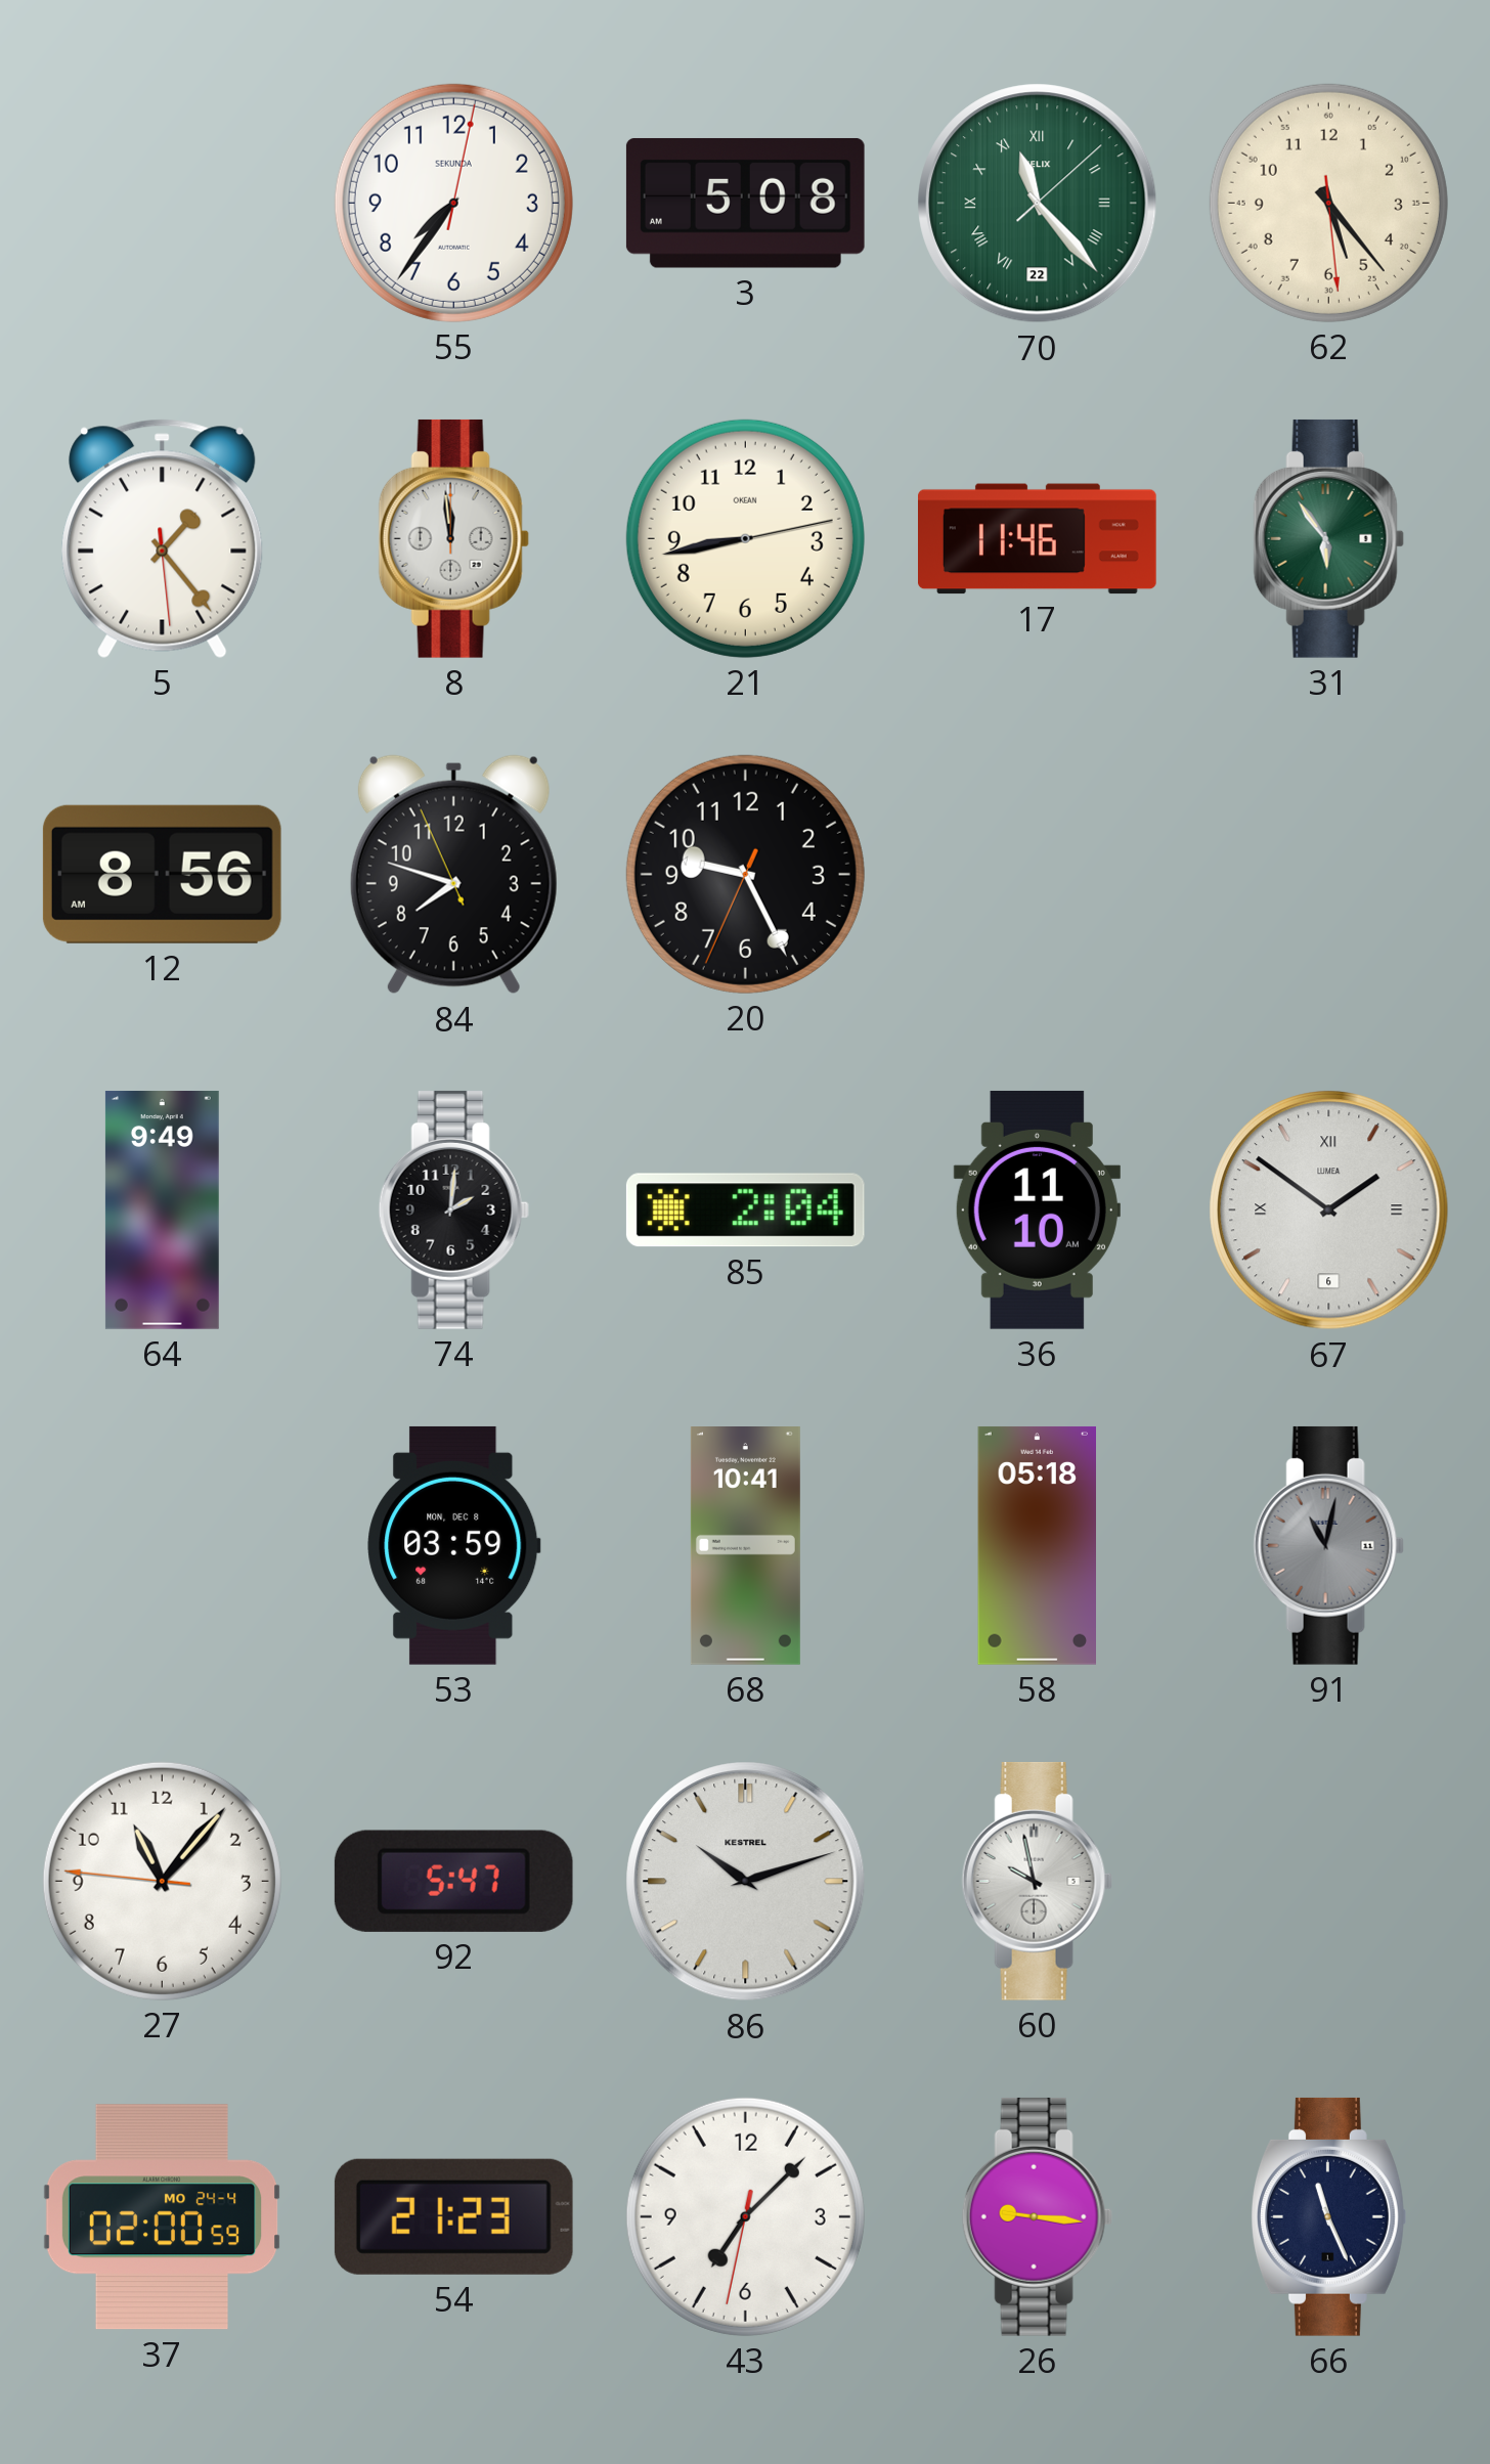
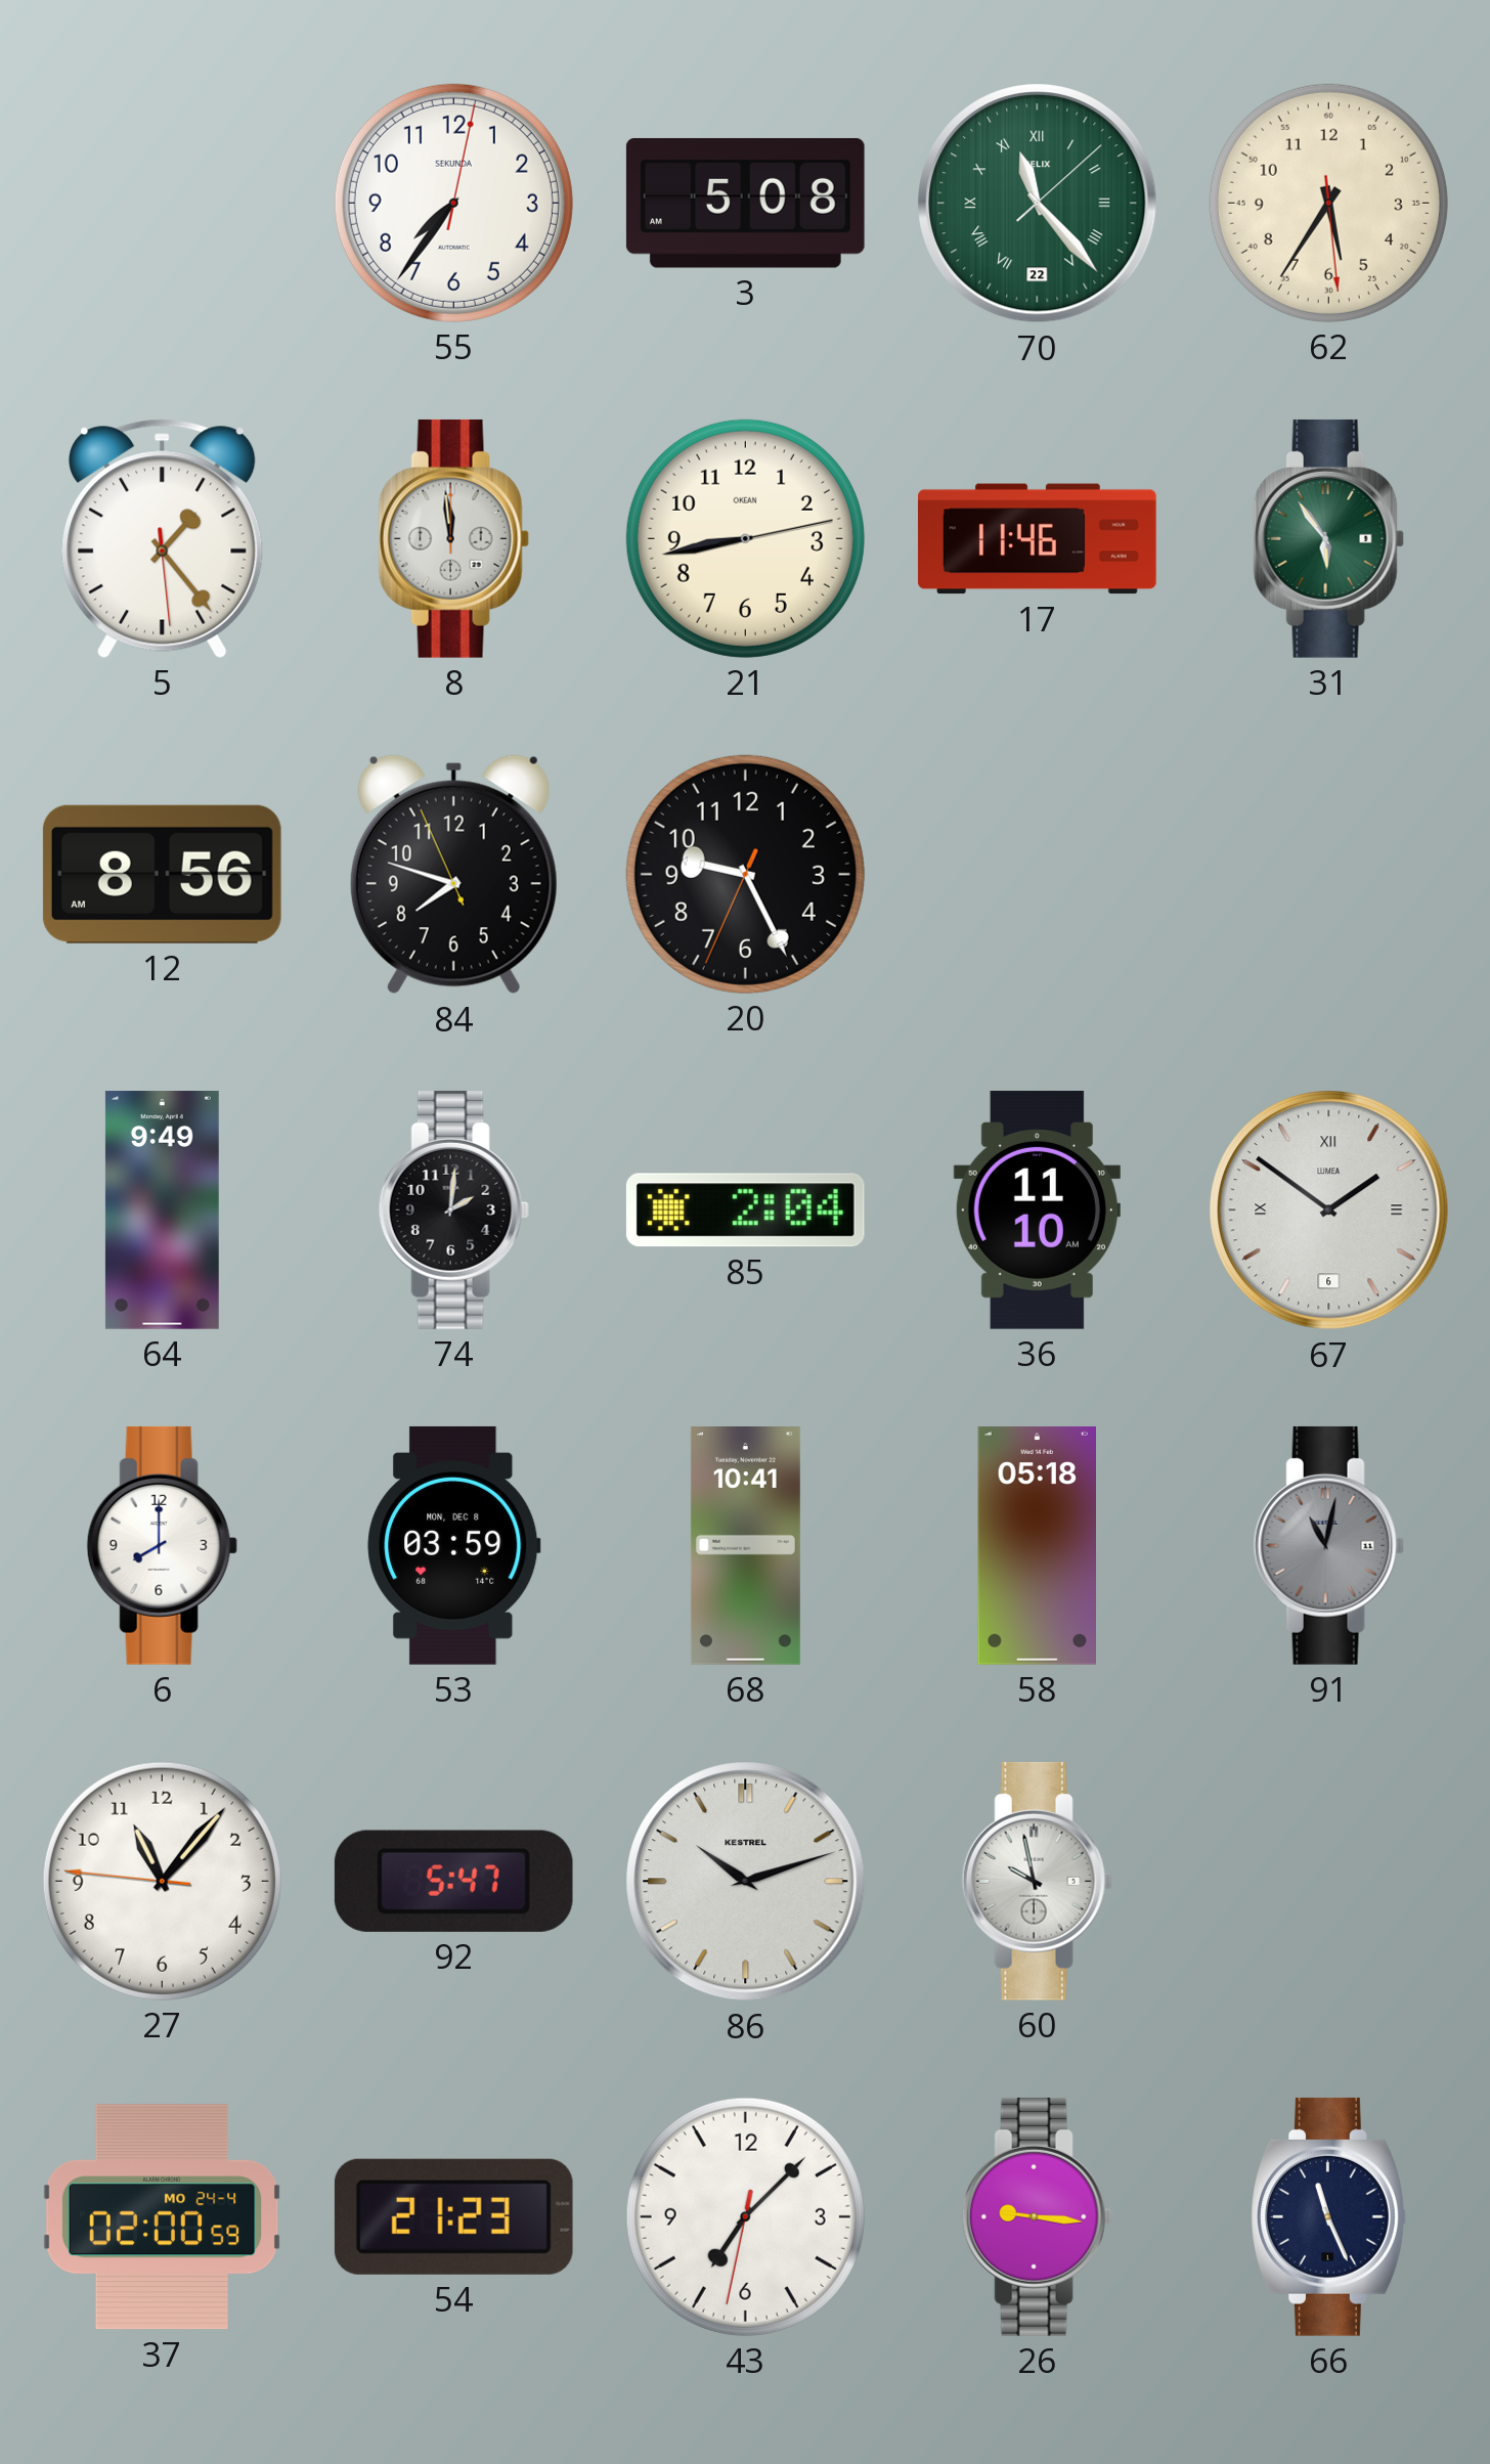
62: 5:23 -> 5:35 (1328, 203)
6: none -> 8:00 (162, 1545)
